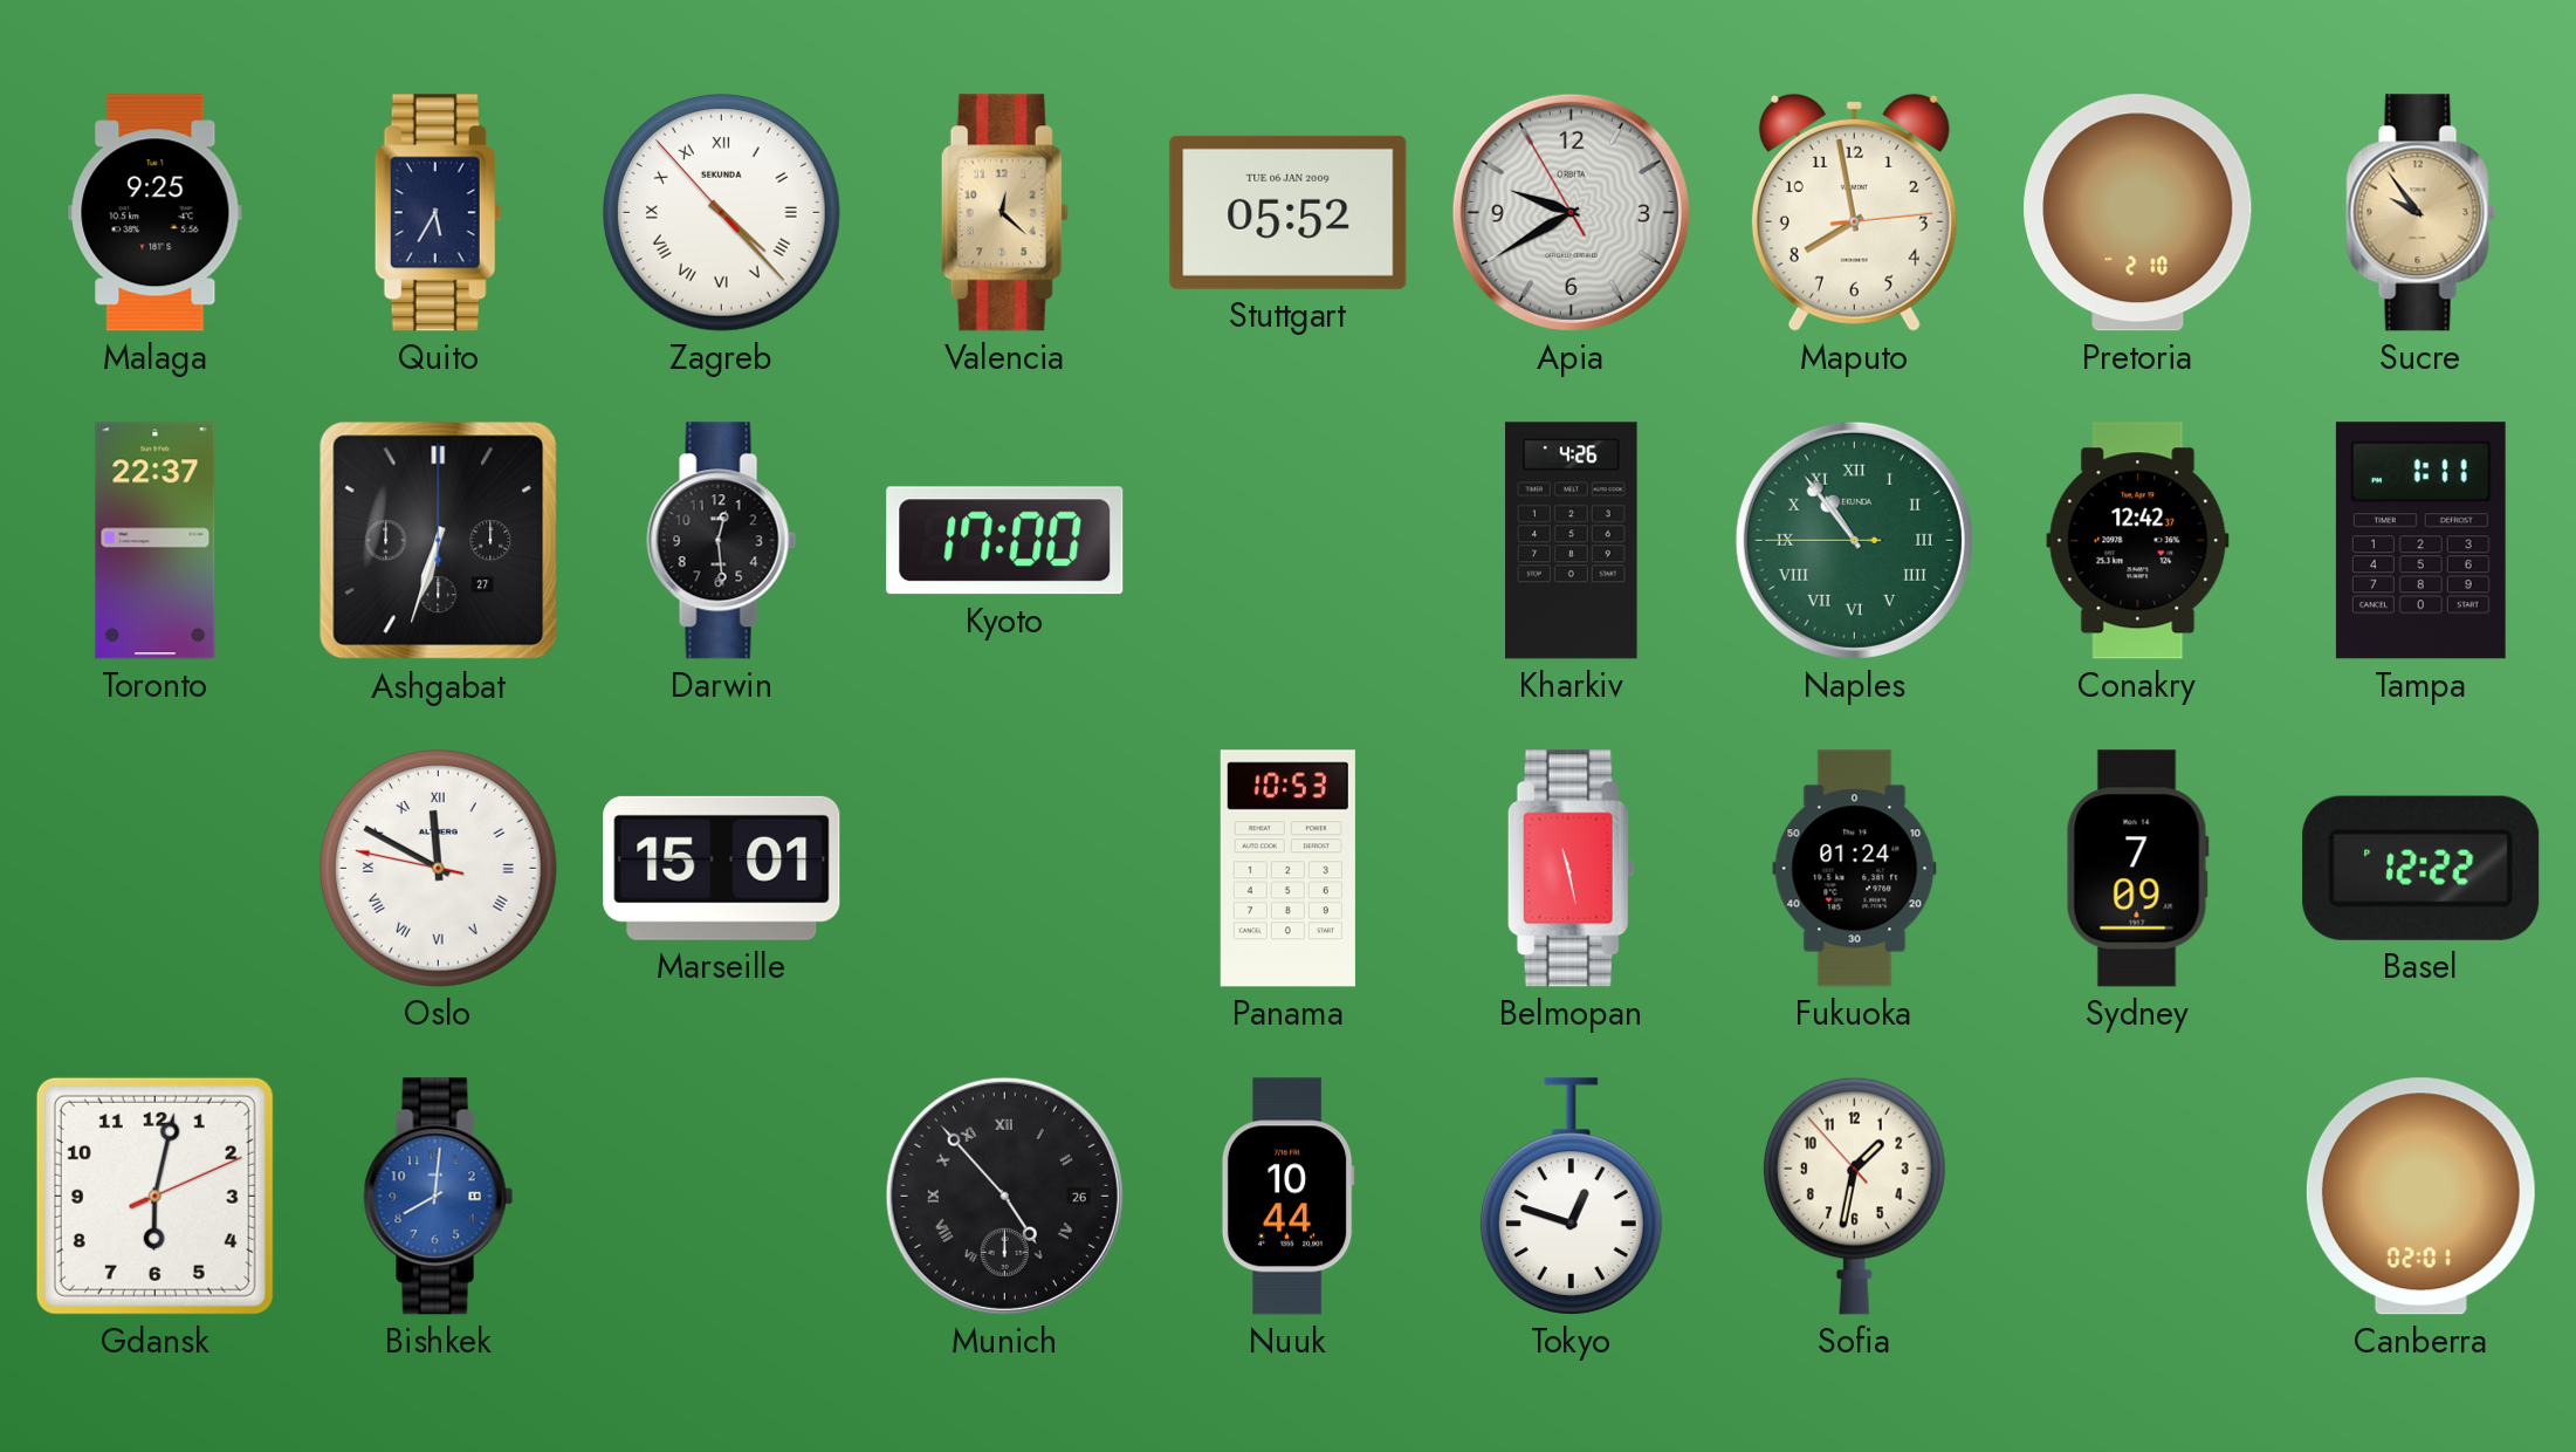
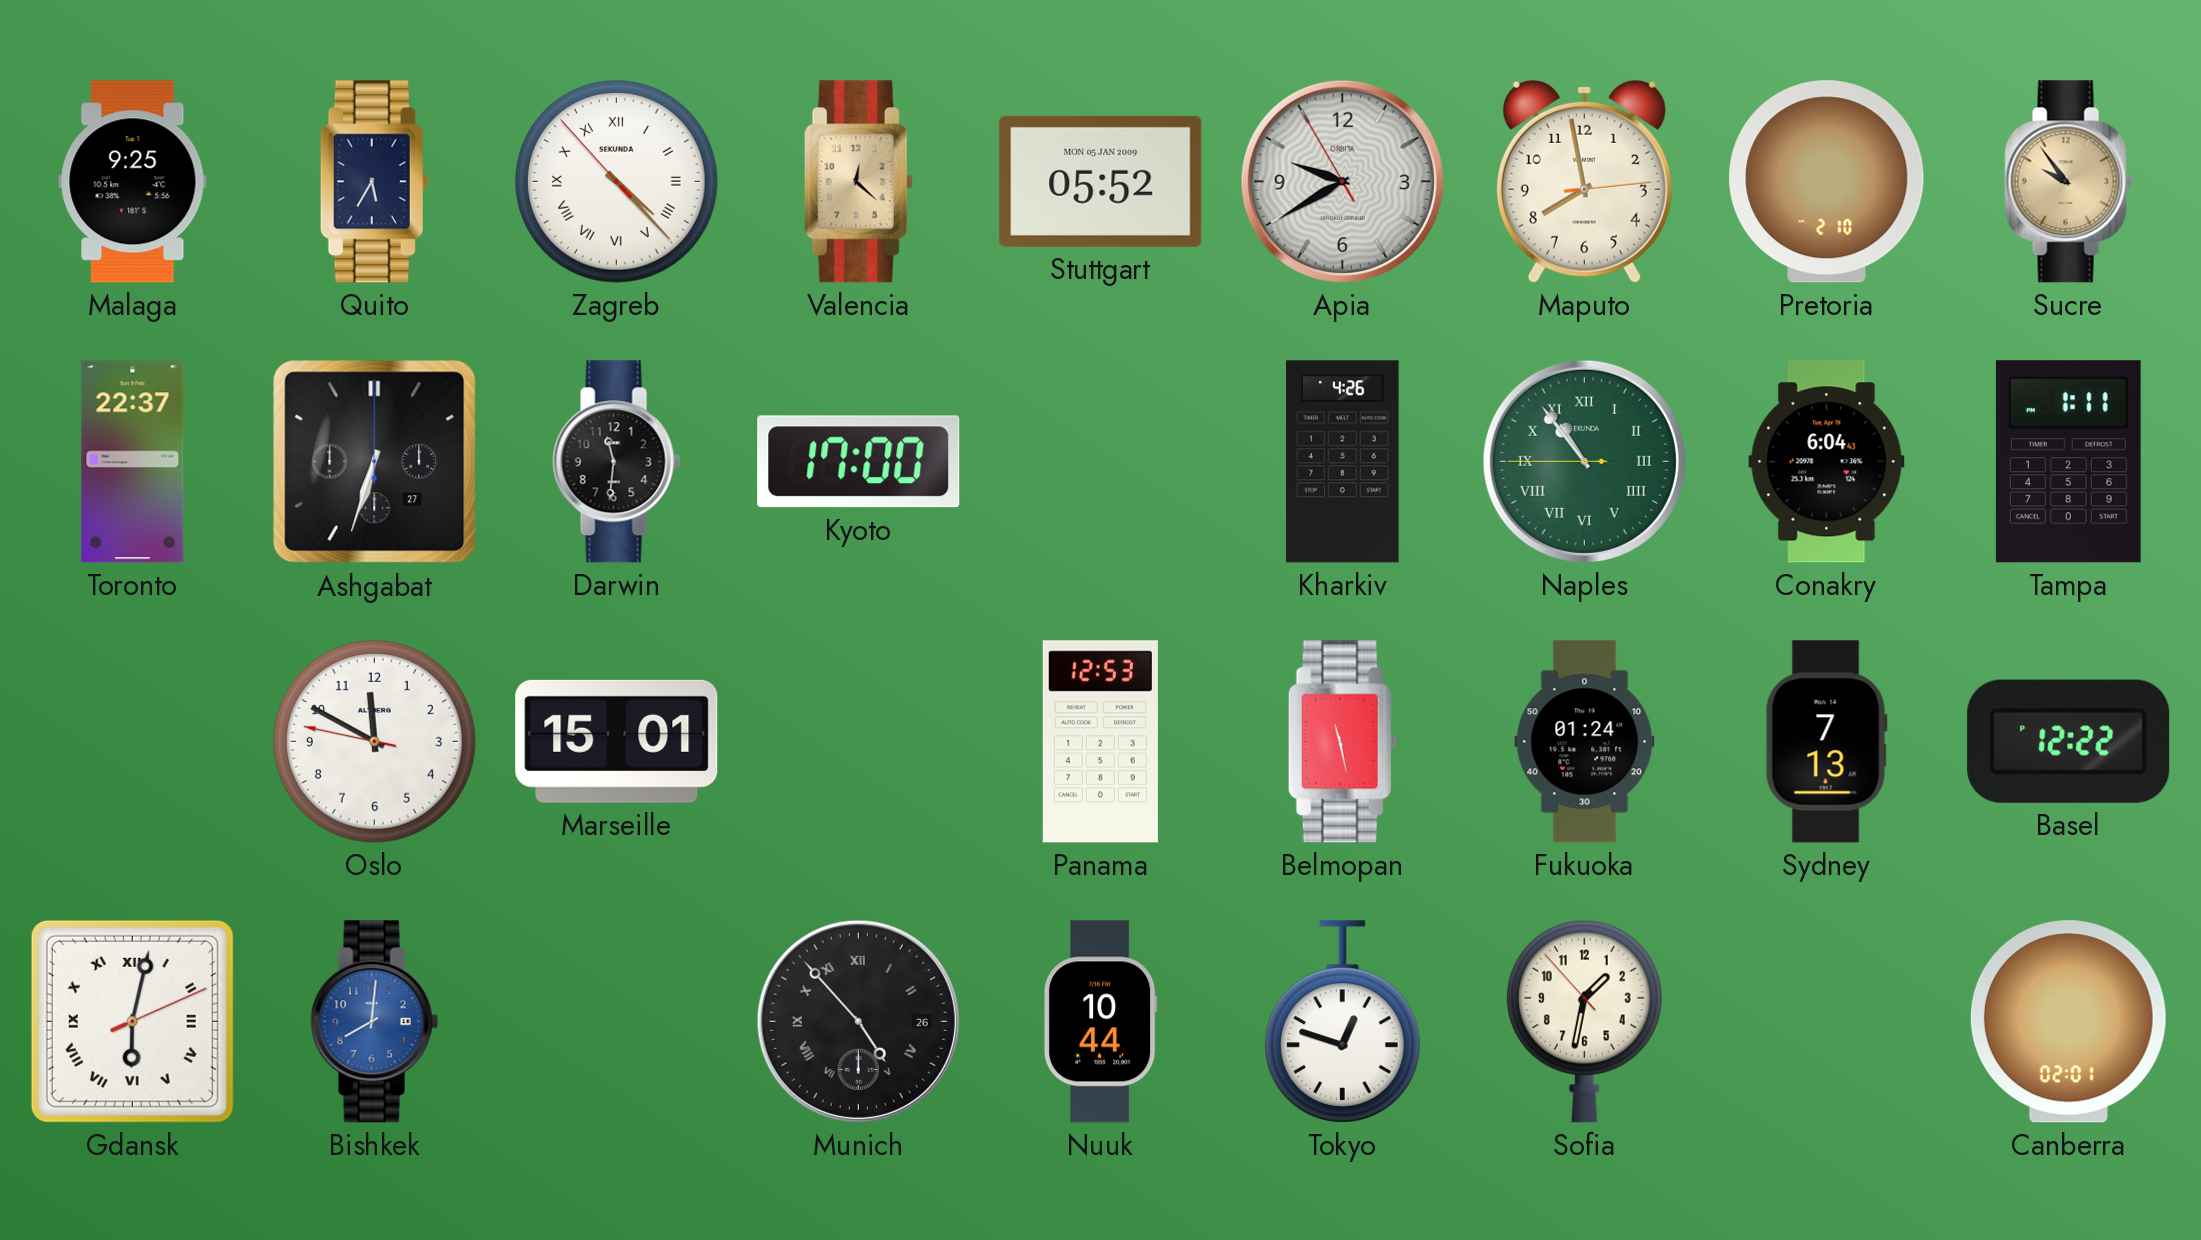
Stuttgart date: TUE 06 JAN 2009 -> MON 05 JAN 2009 (1101, 181)
Darwin: 12:29 -> 11:31 (617, 462)
Conakry: 12:42 -> 6:04 (1827, 462)
Oslo numerals: Roman -> Arabic (374, 741)
Panama: 10:53 -> 12:53 (1100, 742)
Sydney: 7:09 -> 7:13 (1826, 742)
Gdansk numerals: Arabic -> Roman (132, 1021)
